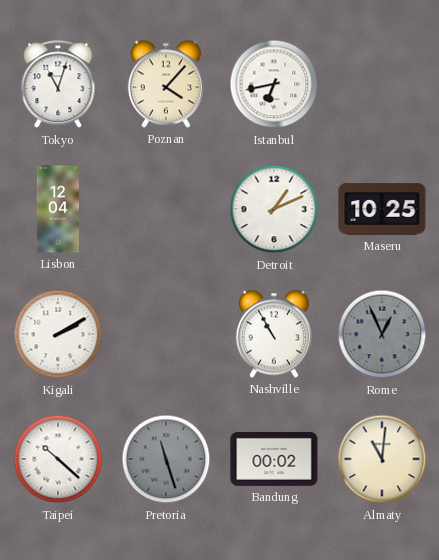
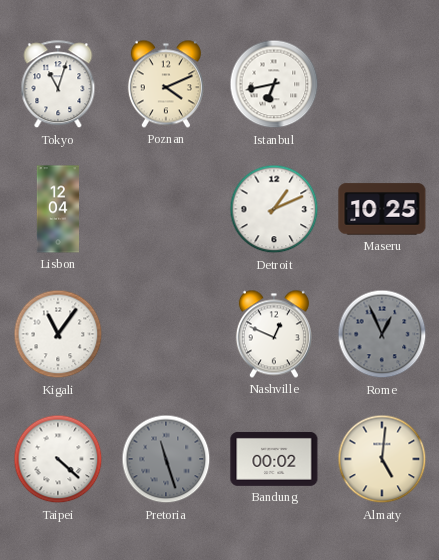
Poznan: 4:07 -> 4:11 (166, 84)
Kigali: 2:10 -> 11:06 (58, 334)
Nashville: 10:55 -> 12:49 (274, 334)
Taipei: 10:22 -> 4:22 (58, 459)
Almaty: 11:01 -> 5:01 (382, 459)
